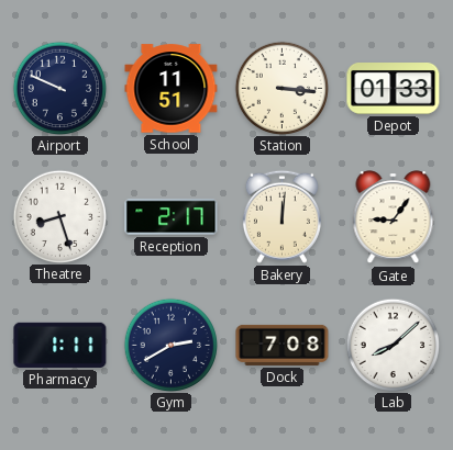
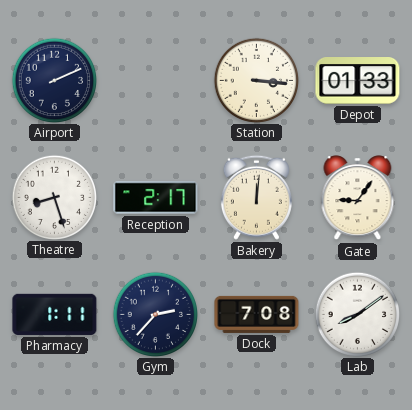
Airport: 9:49 -> 2:11 (54, 80)
School: 11:51 -> none (172, 89)
Gym: 2:40 -> 2:37 (155, 314)
Lab: 8:08 -> 8:09 (357, 314)
